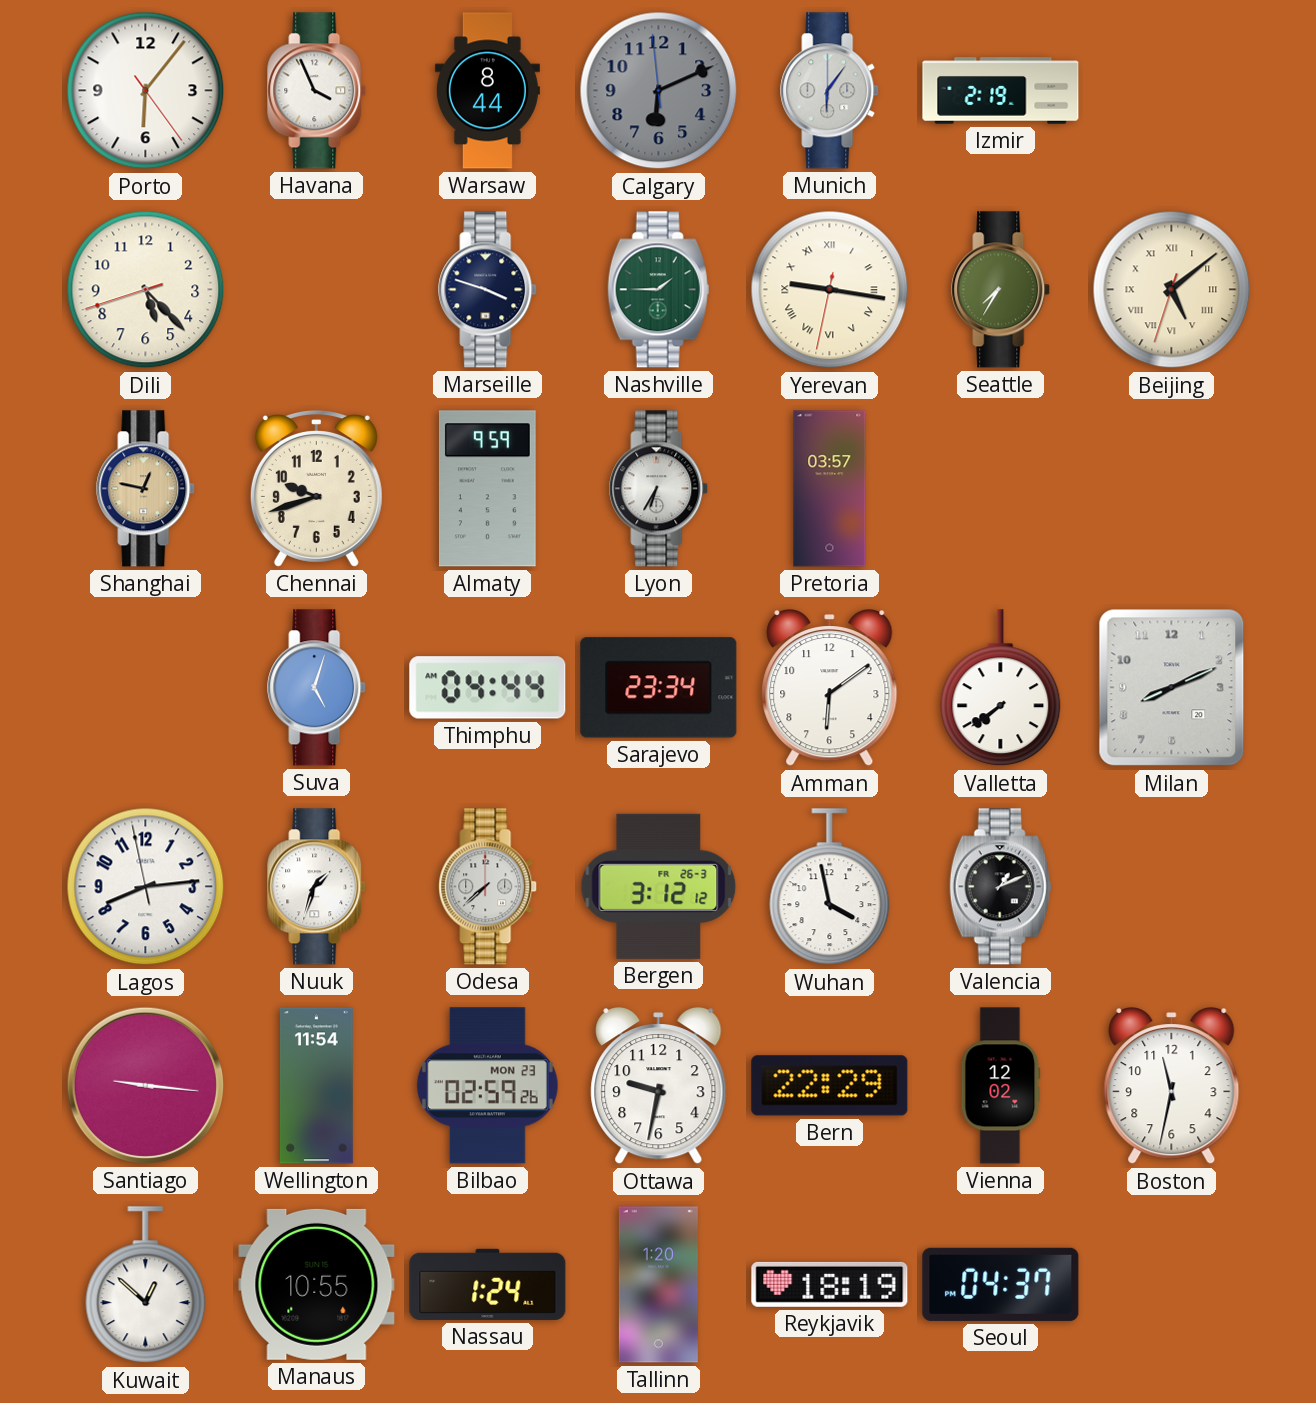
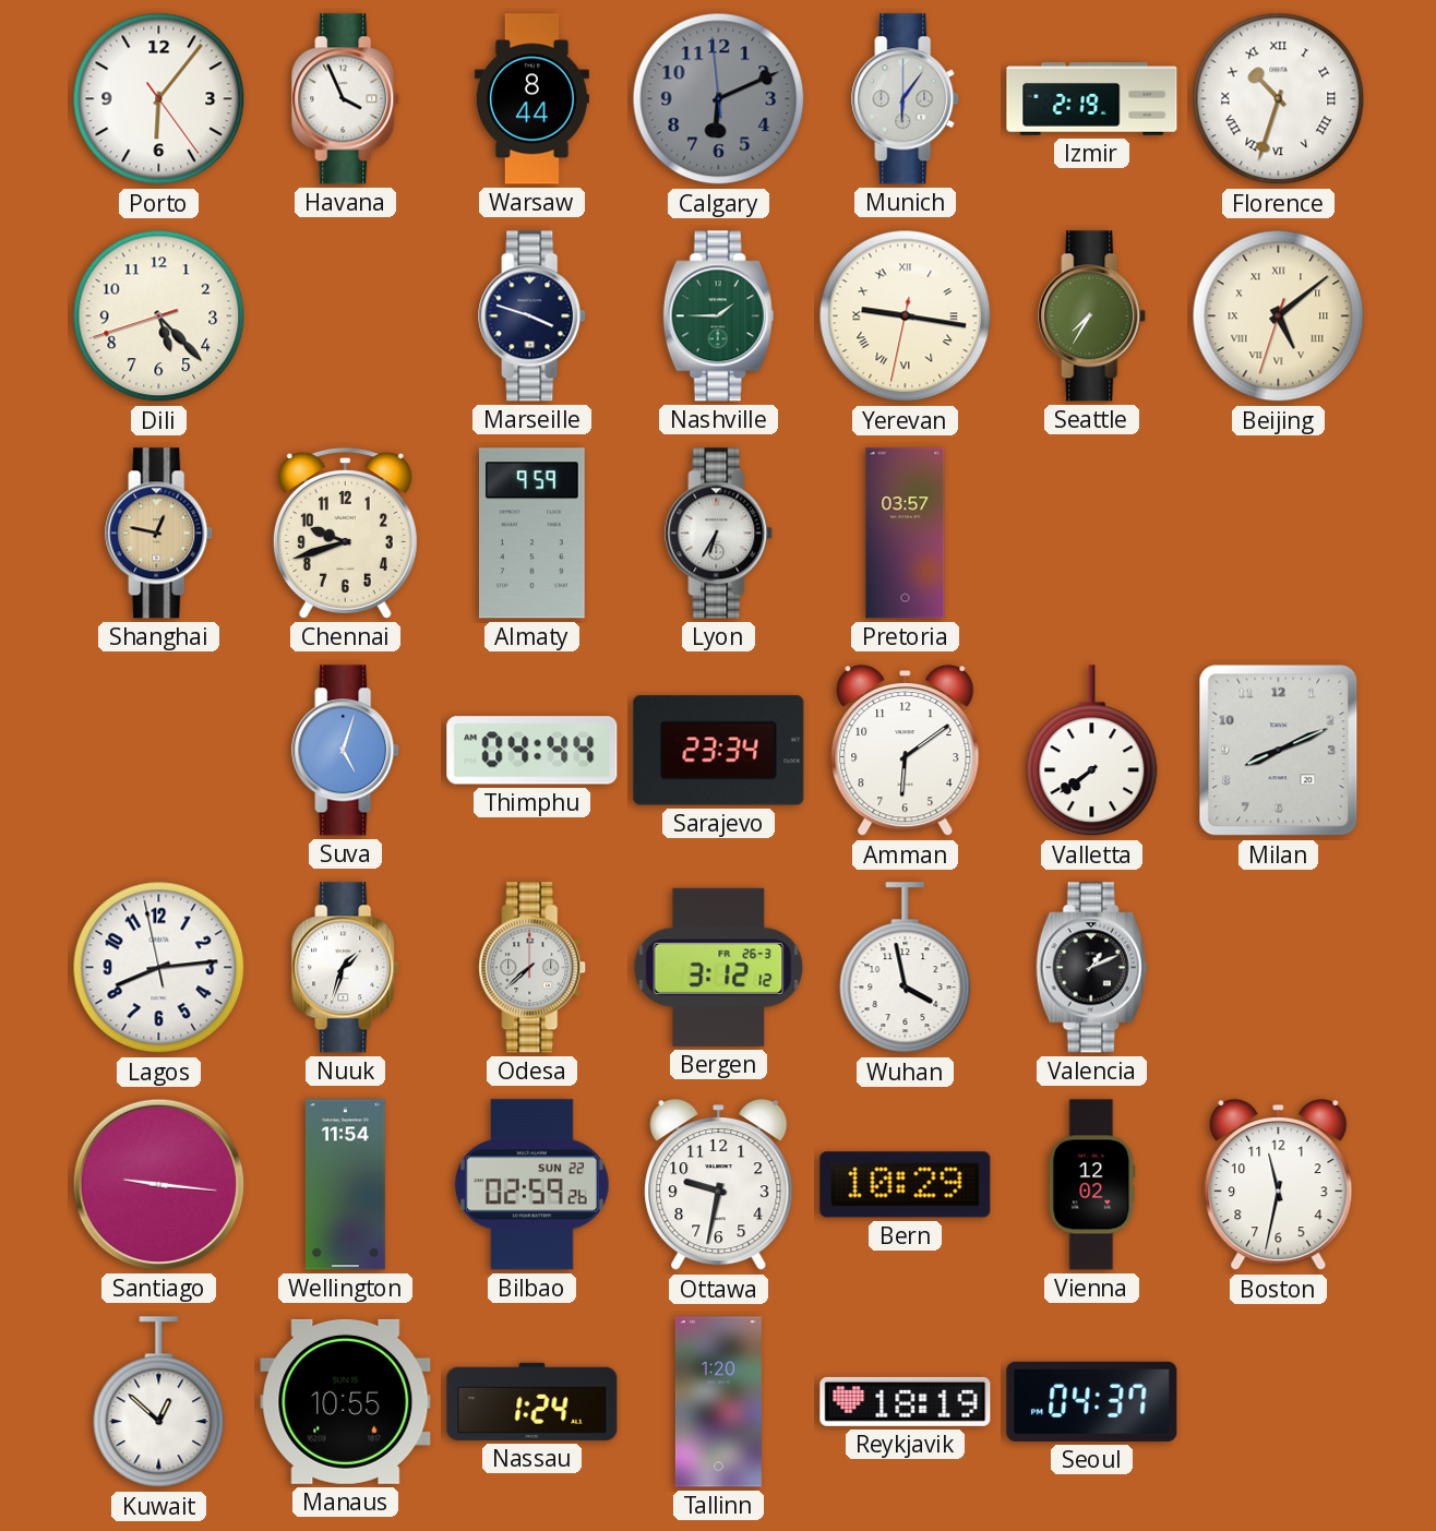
Florence: none -> 10:33 (1279, 99)
Bilbao date: MON 23 -> SUN 22 (531, 1185)
Bern: 22:29 -> 10:29 (906, 1185)
